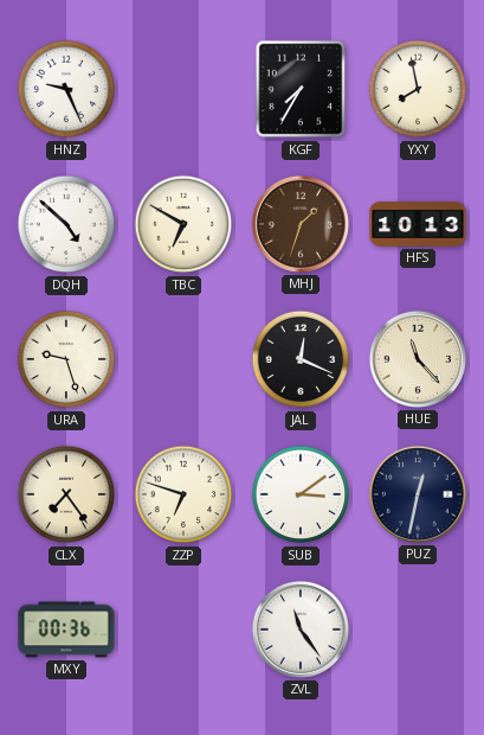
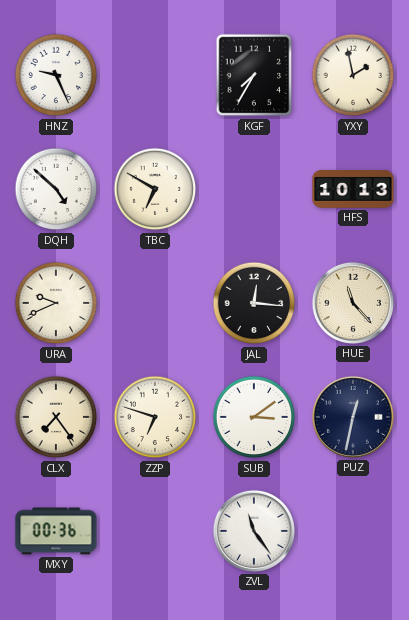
YXY: 7:58 -> 1:58 (353, 75)
MHJ: 1:33 -> none (301, 224)
URA: 9:27 -> 9:41 (56, 303)
JAL: 12:19 -> 12:16 (254, 303)
